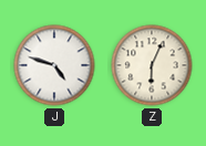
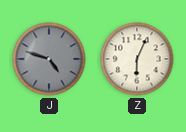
J dial: white -> grey (49, 59)
